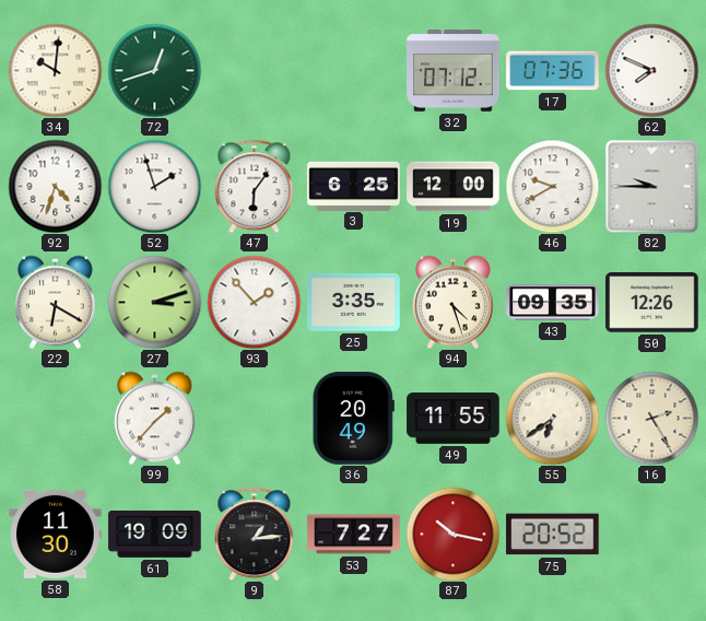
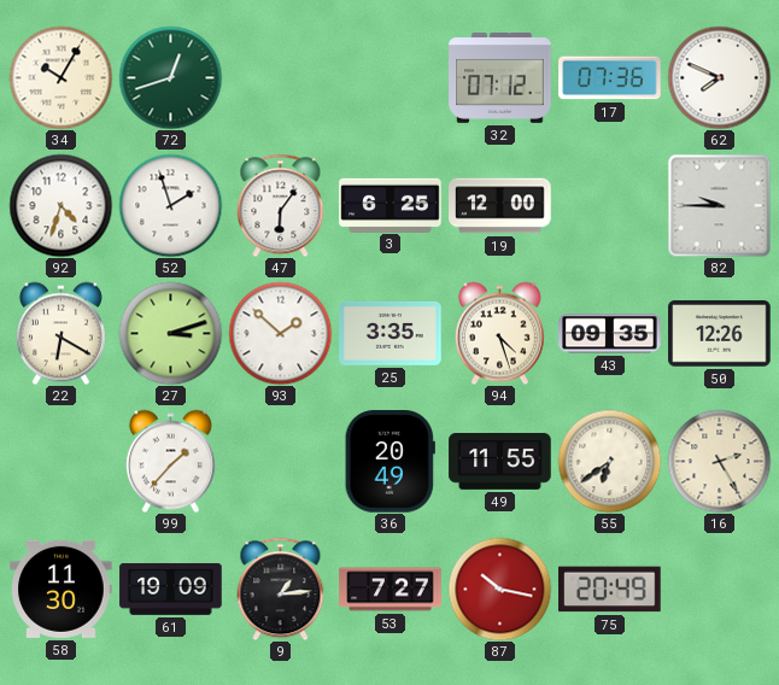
34: 10:01 -> 10:05 (60, 77)
46: 9:40 -> none (552, 186)
93: 1:53 -> 1:52 (280, 333)
75: 20:52 -> 20:49 (610, 590)
